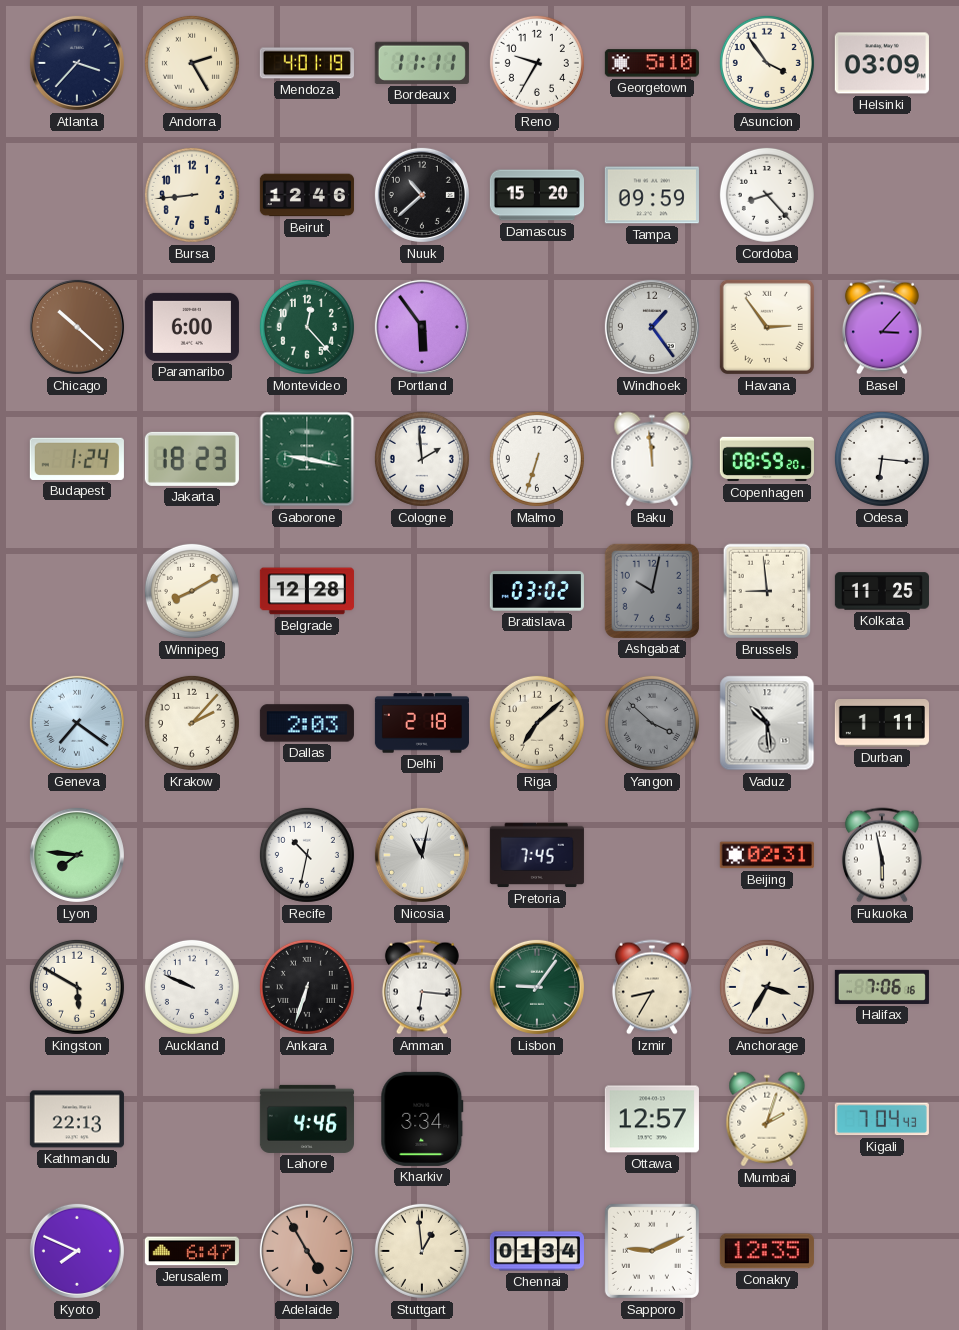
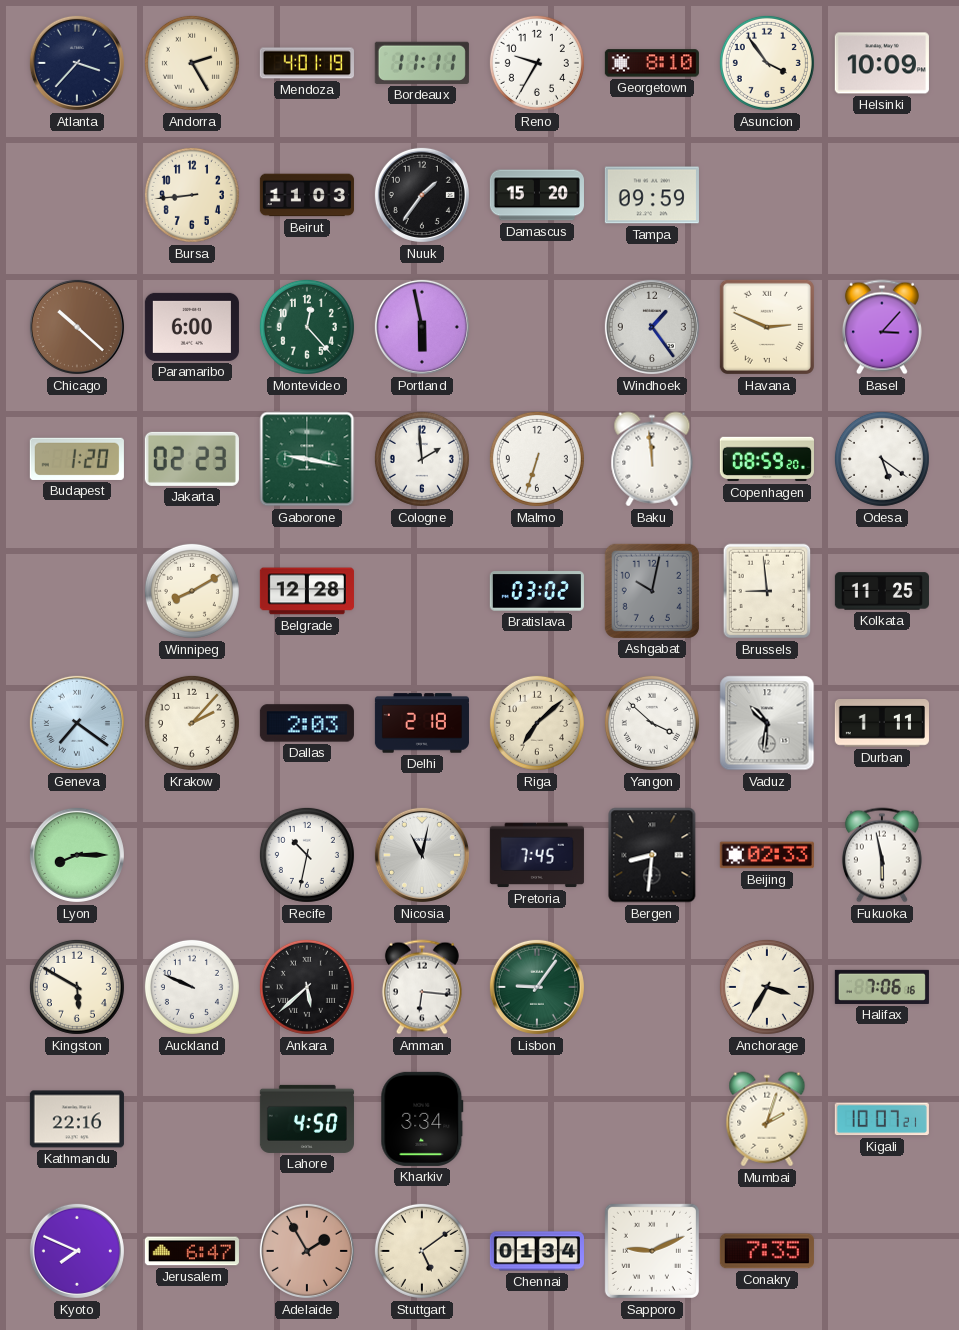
Georgetown: 5:10 -> 8:10 (652, 63)
Helsinki: 03:09 -> 10:09 (882, 63)
Beirut: 12:46 -> 11:03 (307, 195)
Nuuk: 10:38 -> 1:36 (422, 195)
Cordoba: 8:23 -> none (767, 195)
Portland: 5:54 -> 5:58 (422, 327)
Havana: 2:54 -> 2:49 (767, 327)
Budapest: 1:24 -> 1:20 (77, 459)
Jakarta: 18:23 -> 02:23 (192, 459)
Odesa: 6:16 -> 5:21 (882, 459)
Yangon dial: grey -> white (652, 723)
Vaduz: 10:29 -> 10:31 (767, 723)
Lyon: 7:46 -> 8:15 (77, 855)
Bergen: none -> 8:31 (652, 855)
Beijing: 02:31 -> 02:33 (767, 855)
Ankara: 6:33 -> 5:38 (307, 987)
Izmir: 8:35 -> none (652, 987)
Kathmandu: 22:13 -> 22:16 (77, 1119)
Lahore: 4:46 -> 4:50 (307, 1119)
Ottawa: 12:57 -> none (652, 1119)
Kigali: 7:04 -> 10:07 (882, 1119)
Adelaide: 4:55 -> 1:55 (307, 1251)
Stuttgart: 12:59 -> 5:09 (422, 1251)
Conakry: 12:35 -> 7:35 (767, 1251)
